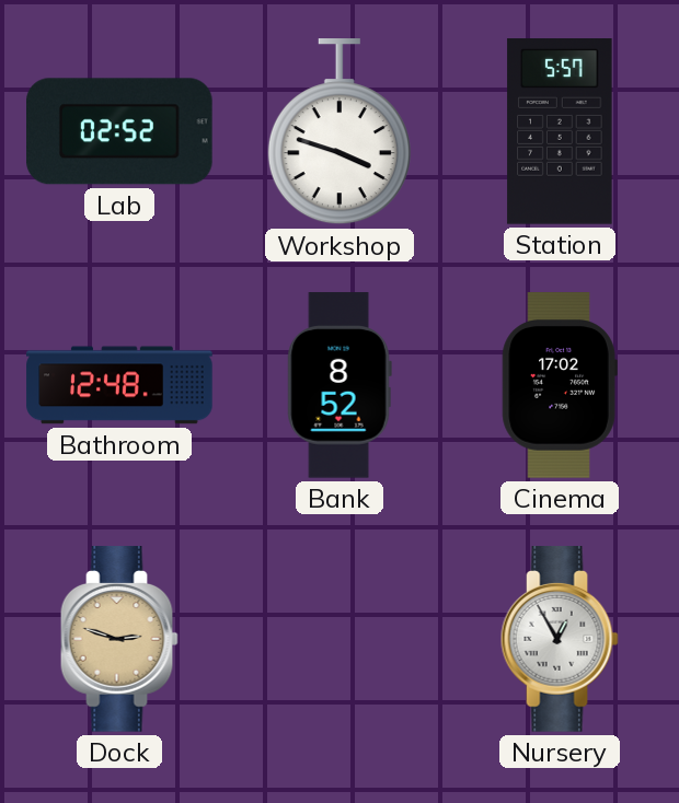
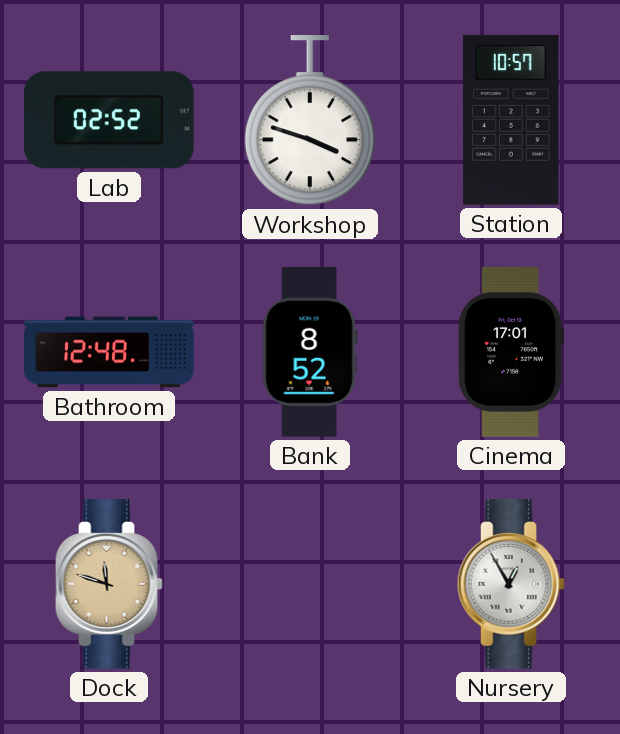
Station: 5:57 -> 10:57 (511, 120)
Cinema: 17:02 -> 17:01 (511, 352)
Dock: 2:48 -> 11:48 (109, 584)
